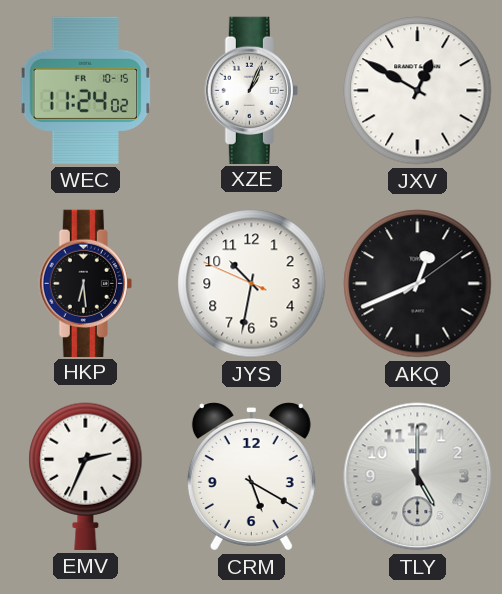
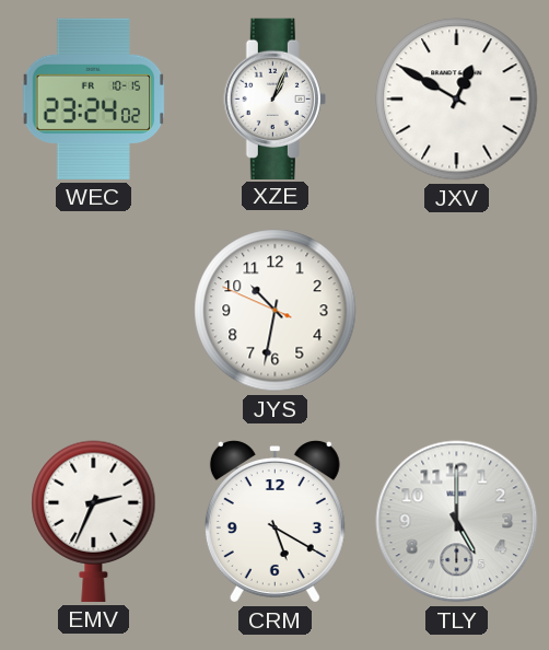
WEC: 11:24 -> 23:24 (94, 98)
HKP: 6:29 -> none (85, 283)
AKQ: 12:41 -> none (418, 284)
